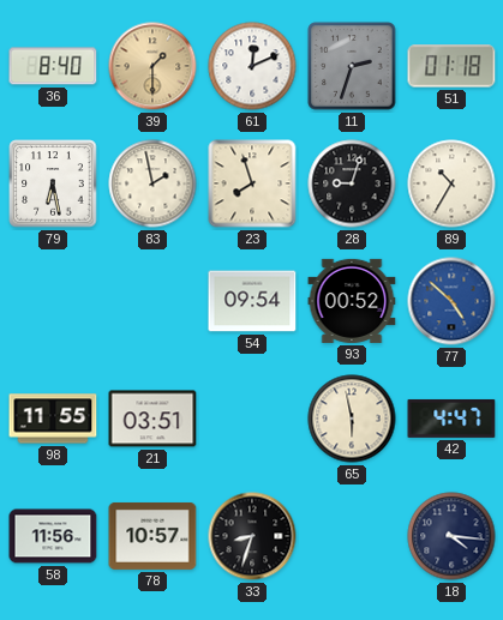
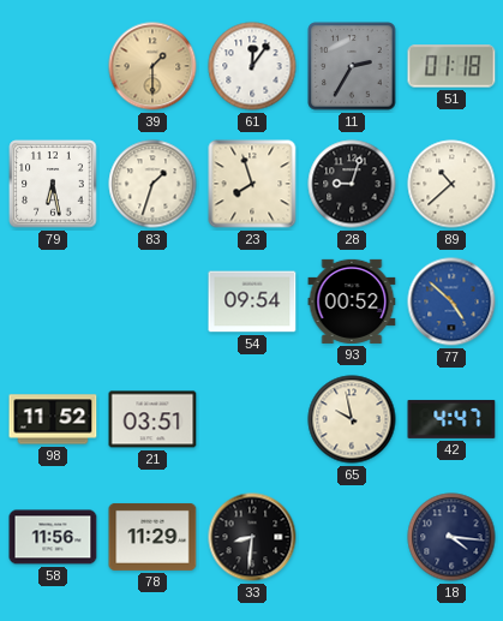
36: 8:40 -> none (53, 66)
61: 12:11 -> 12:06 (252, 66)
11: 2:33 -> 2:35 (352, 66)
83: 1:58 -> 1:33 (152, 184)
89: 10:35 -> 10:38 (451, 184)
98: 11:55 -> 11:52 (53, 419)
65: 5:58 -> 9:58 (352, 419)
78: 10:57 -> 11:29 (152, 537)
33: 8:33 -> 8:31 (252, 537)
